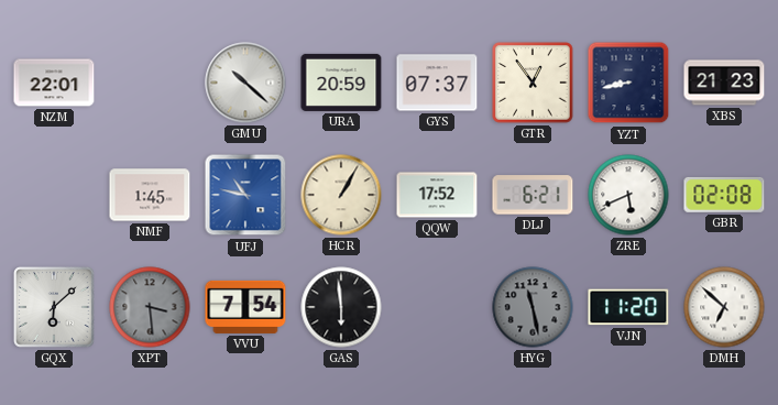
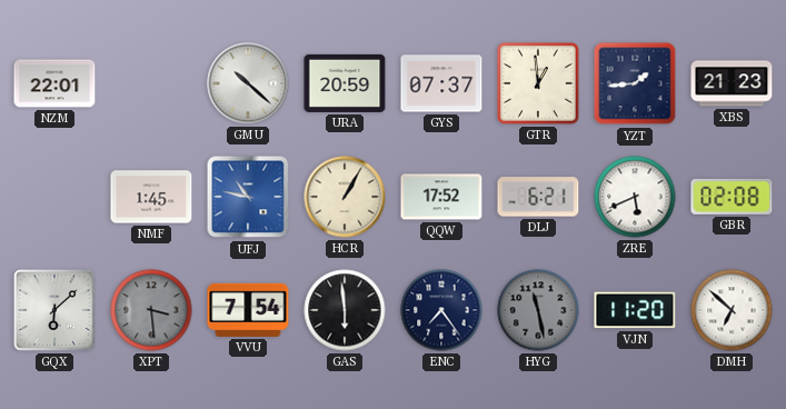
GTR: 12:54 -> 12:59 (538, 83)
YZT: 8:43 -> 1:44 (635, 83)
ENC: none -> 7:24 (441, 310)
